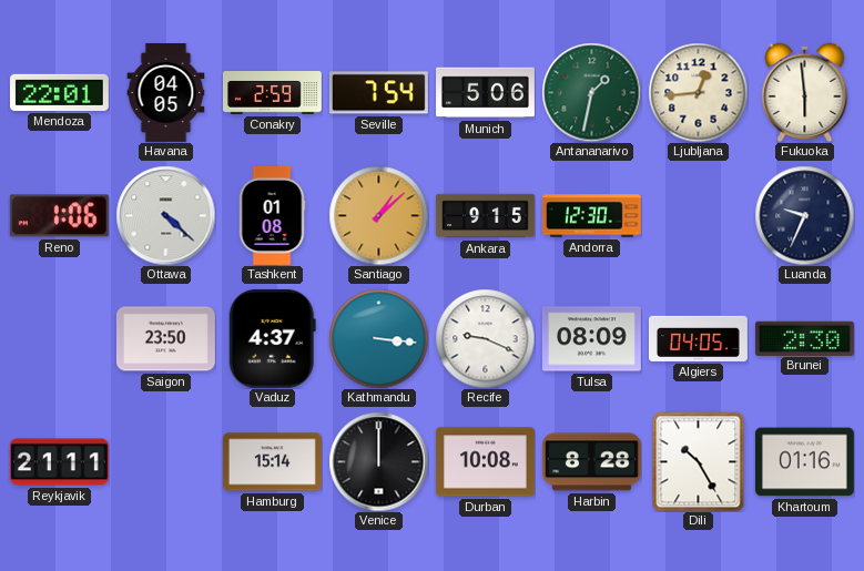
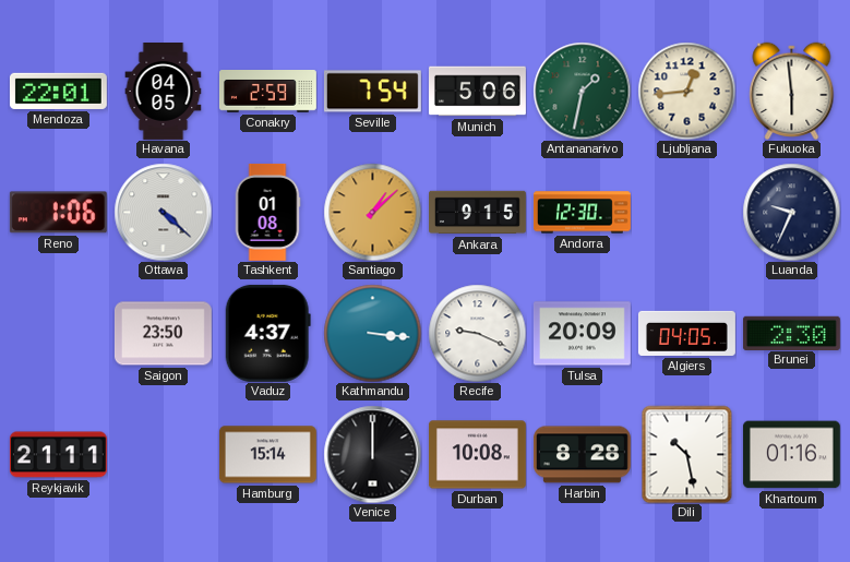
Tulsa: 08:09 -> 20:09 (582, 334)
Dili: 10:25 -> 10:28 (687, 454)
